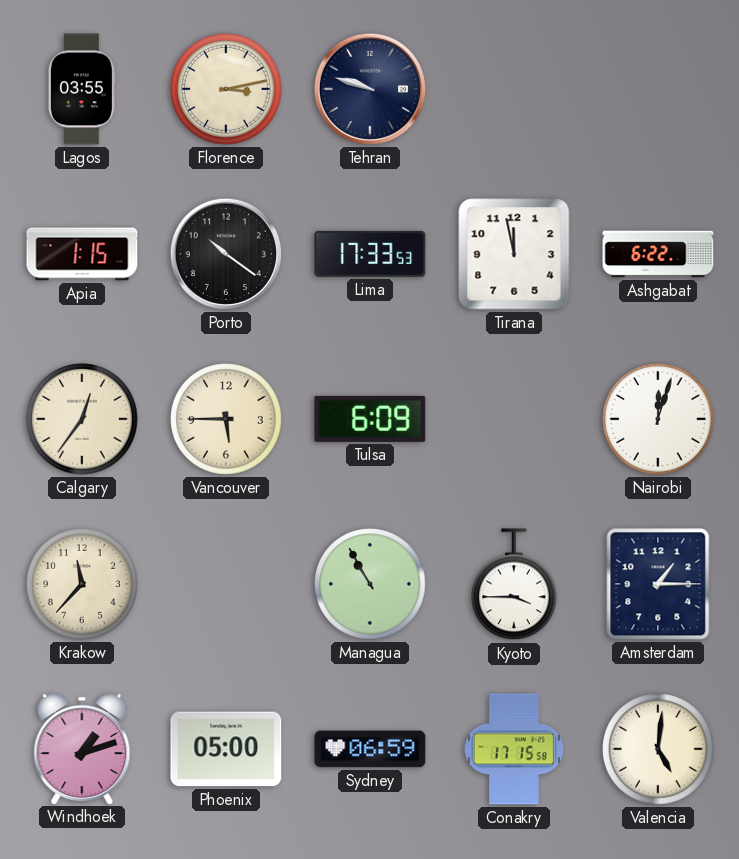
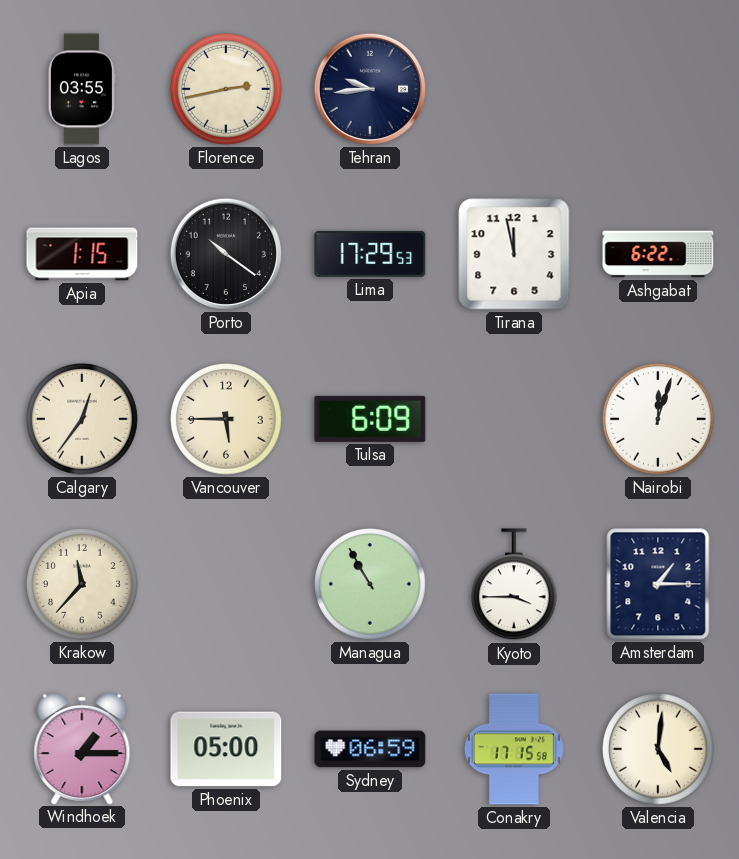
Florence: 3:13 -> 2:43 (226, 89)
Tehran: 9:48 -> 9:44 (370, 89)
Lima: 17:33 -> 17:29 (370, 254)
Windhoek: 1:12 -> 1:15 (82, 748)
